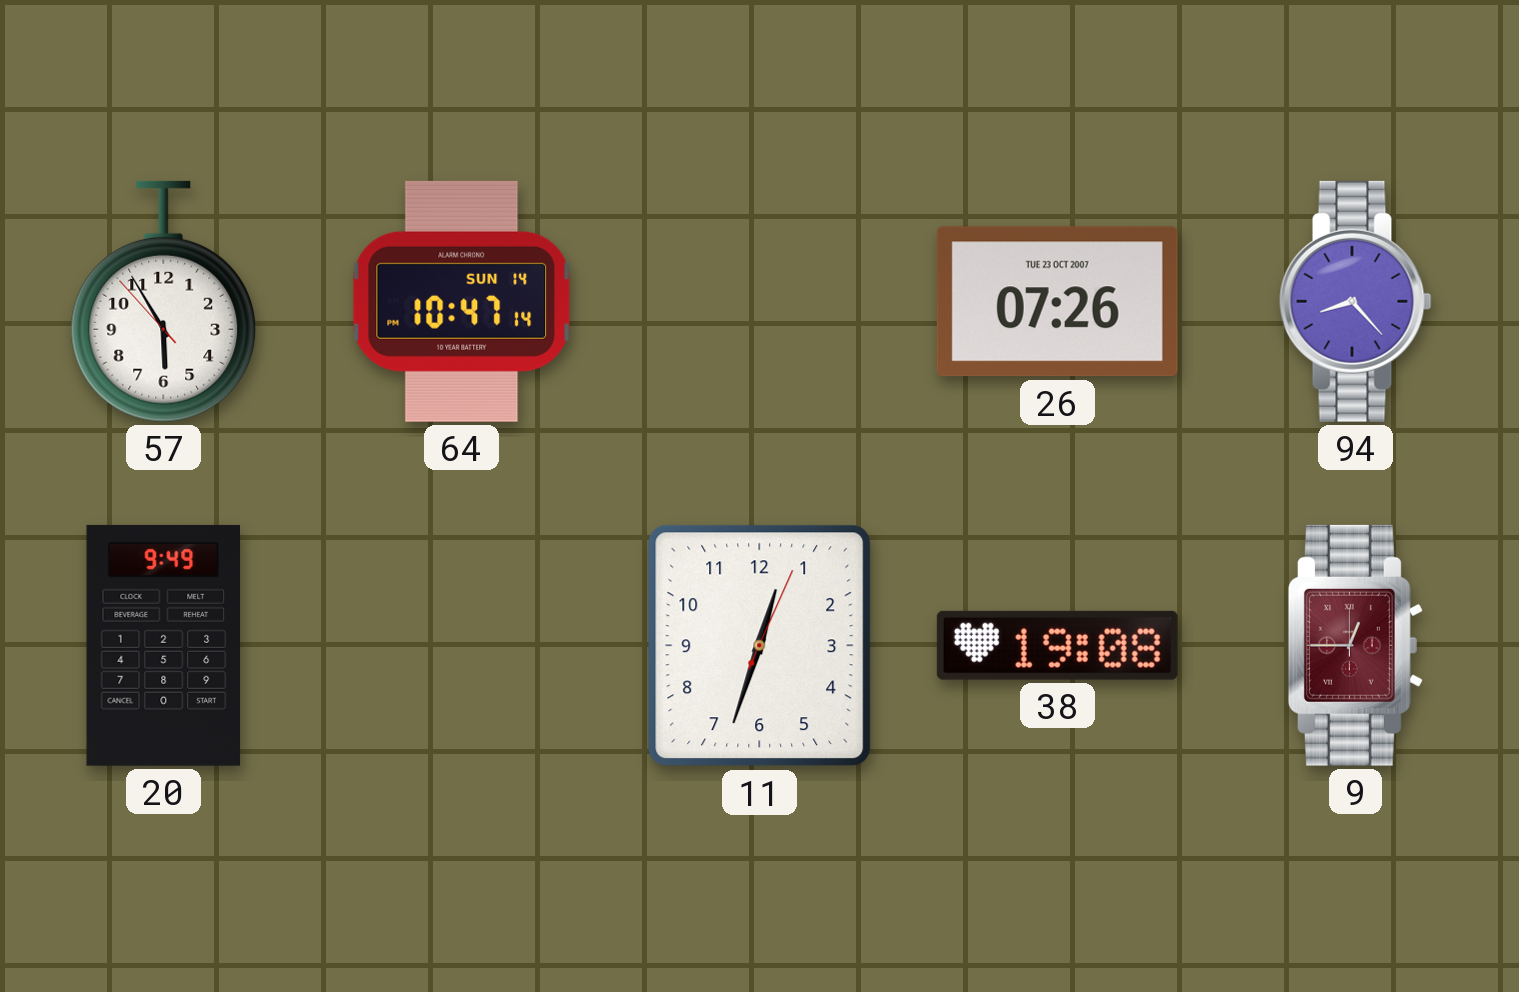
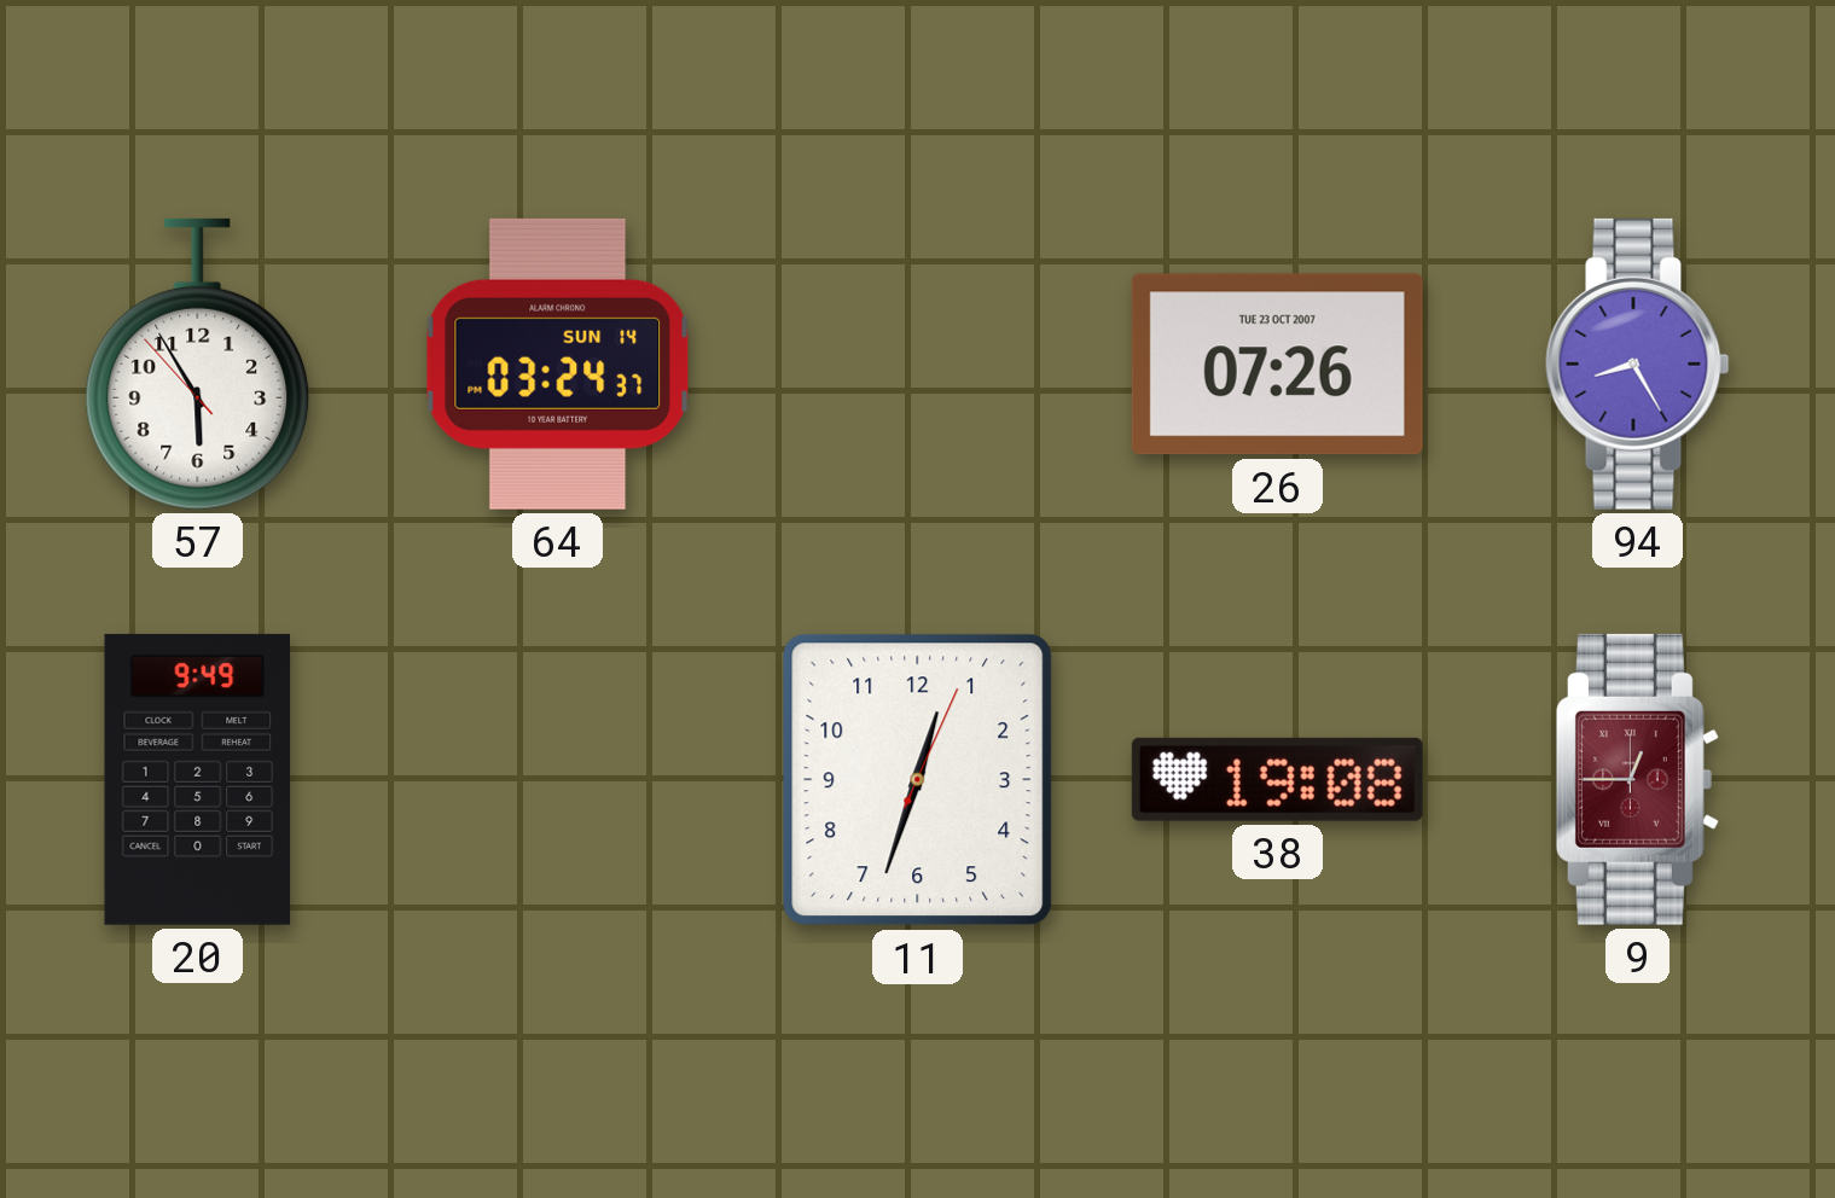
64: 10:47 -> 03:24 (558, 364)
94: 8:23 -> 8:25 (1638, 364)
